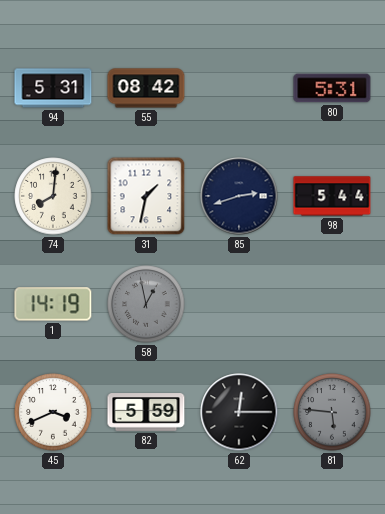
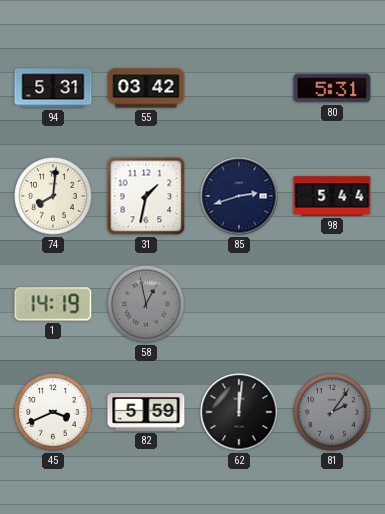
55: 08:42 -> 03:42 (146, 88)
62: 12:15 -> 12:01 (239, 412)
81: 5:46 -> 2:06 (332, 412)
